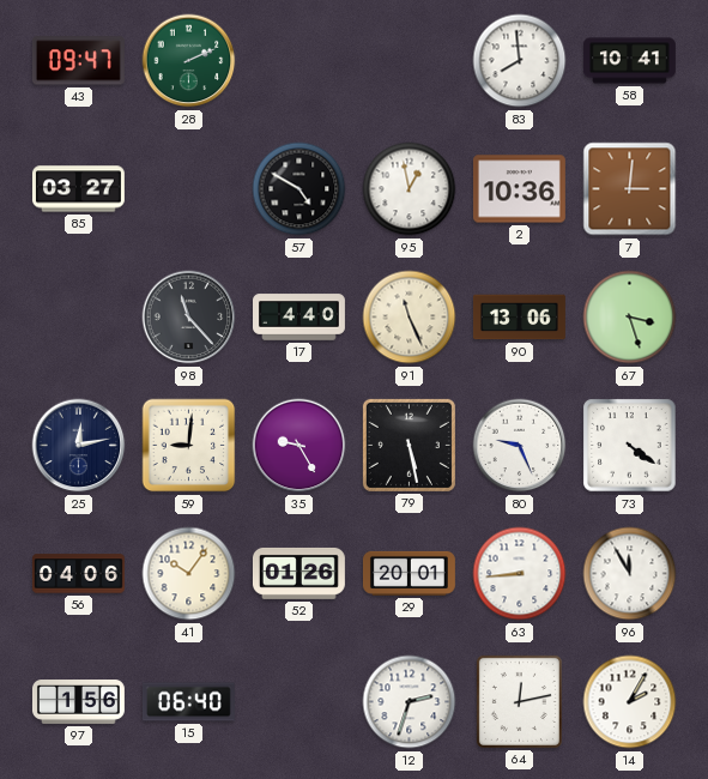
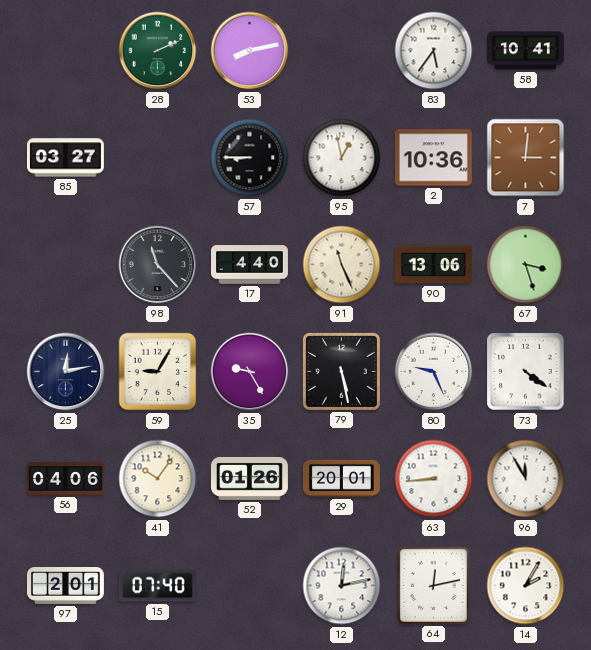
43: 09:47 -> none (78, 61)
53: none -> 8:13 (250, 51)
83: 7:59 -> 5:36 (434, 51)
57: 4:50 -> 8:45 (250, 158)
59: 9:01 -> 9:05 (158, 372)
97: 1:56 -> 2:01 (65, 586)
15: 06:40 -> 07:40 (157, 586)
12: 2:33 -> 12:13 (342, 586)
